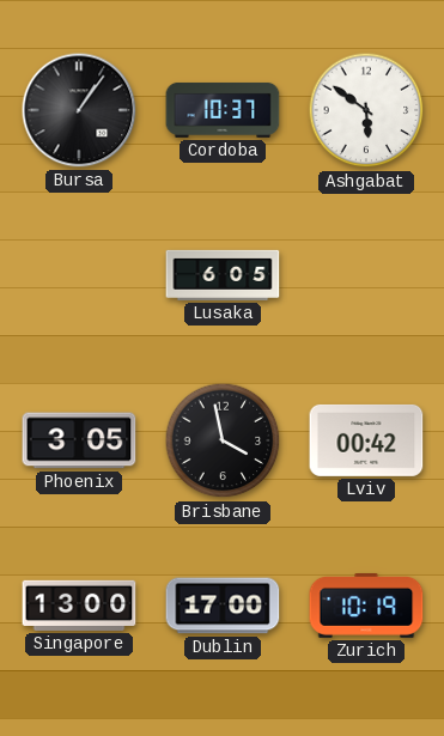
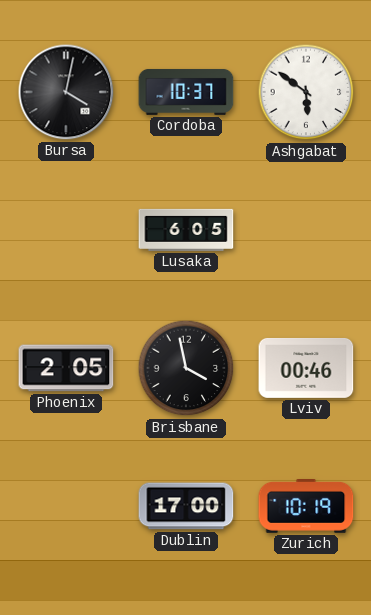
Bursa: 1:06 -> 4:02 (66, 92)
Phoenix: 3:05 -> 2:05 (66, 368)
Lviv: 00:42 -> 00:46 (306, 368)
Singapore: 13:00 -> none (79, 606)
